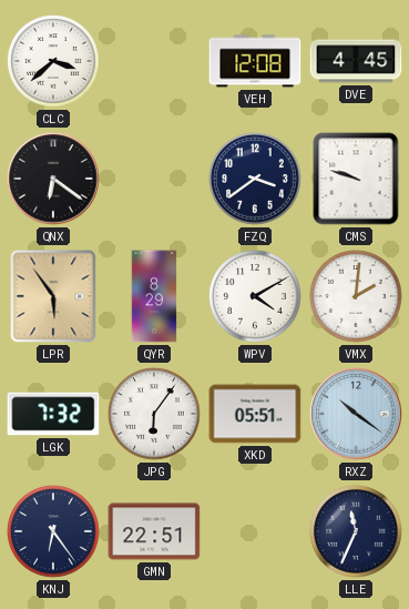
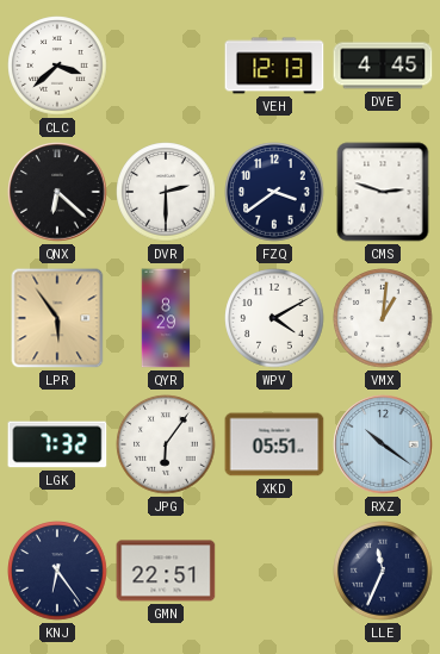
VEH: 12:08 -> 12:13 (274, 66)
QNX: 6:21 -> 6:22 (57, 192)
DVR: none -> 2:30 (166, 192)
CMS: 9:48 -> 2:48 (383, 192)
VMX: 2:01 -> 1:01 (383, 318)
